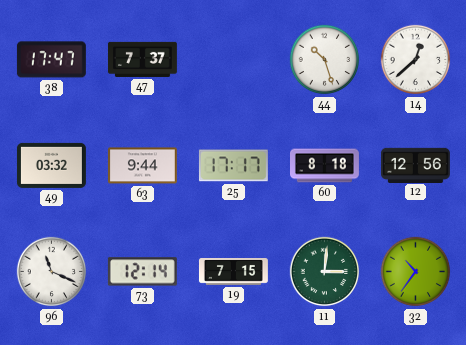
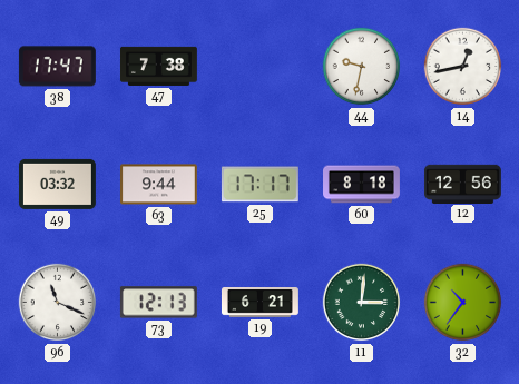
47: 7:37 -> 7:38 (158, 66)
44: 10:27 -> 9:32 (362, 67)
14: 12:38 -> 12:43 (463, 67)
73: 12:14 -> 12:13 (158, 303)
19: 7:15 -> 6:21 (259, 303)
